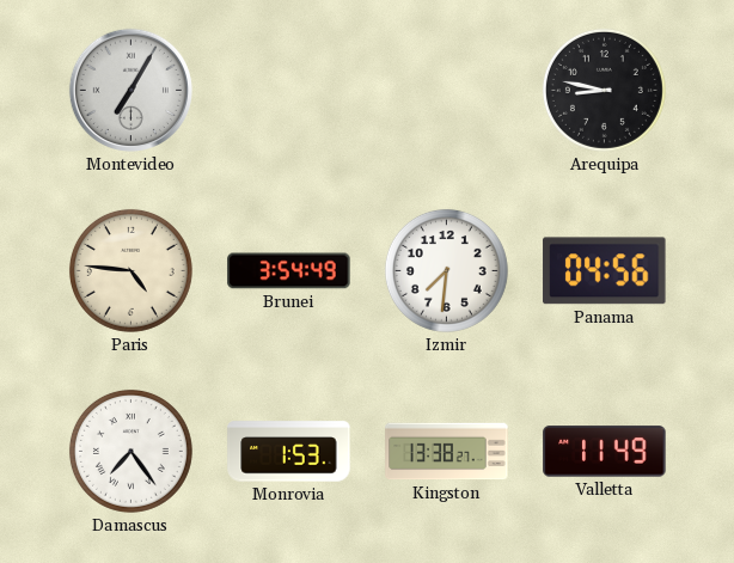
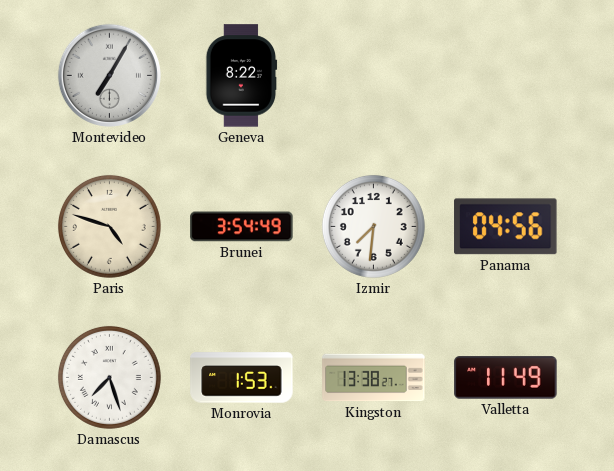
Geneva: none -> 8:22 (242, 76)
Arequipa: 8:47 -> none (604, 90)
Paris: 4:46 -> 4:48 (109, 226)
Damascus: 7:24 -> 7:27 (109, 377)
